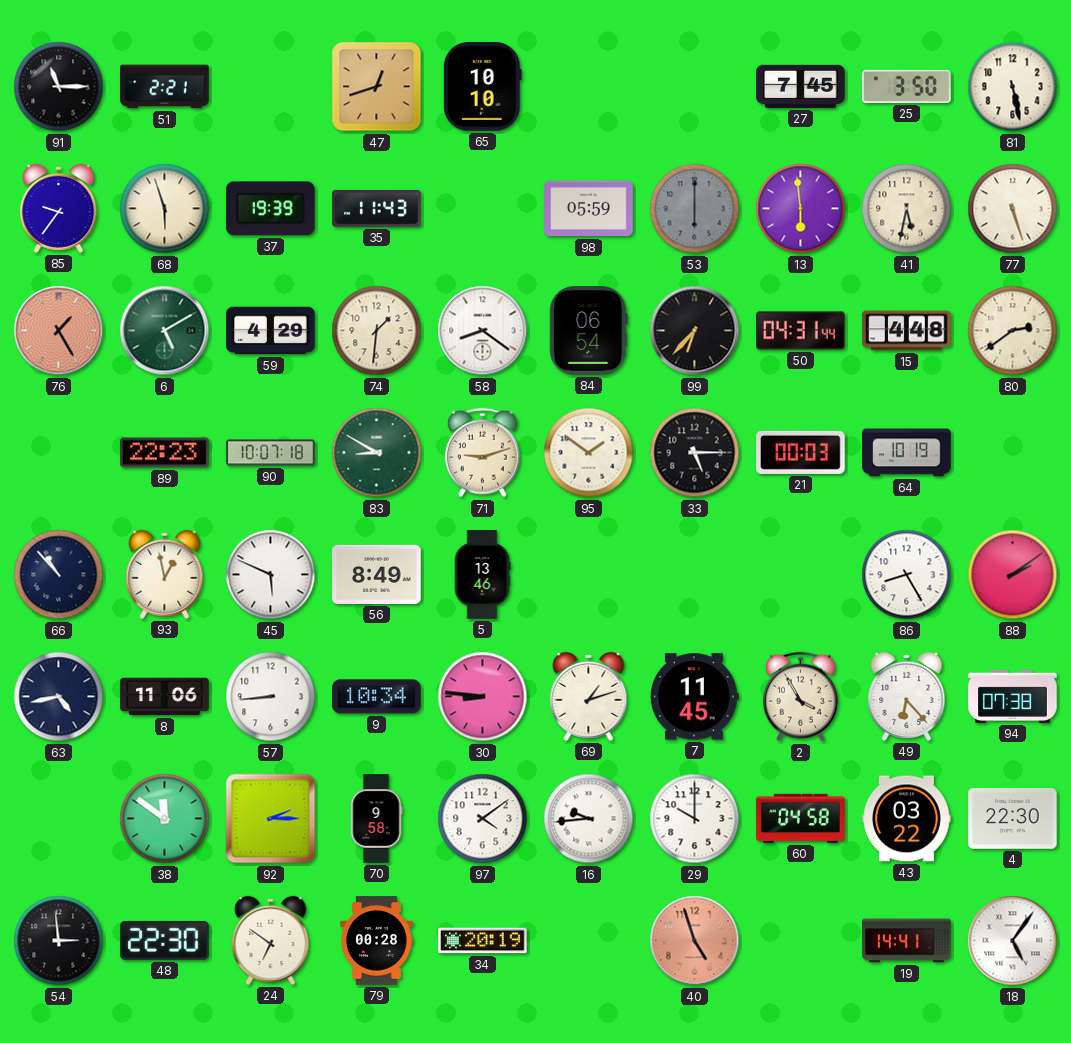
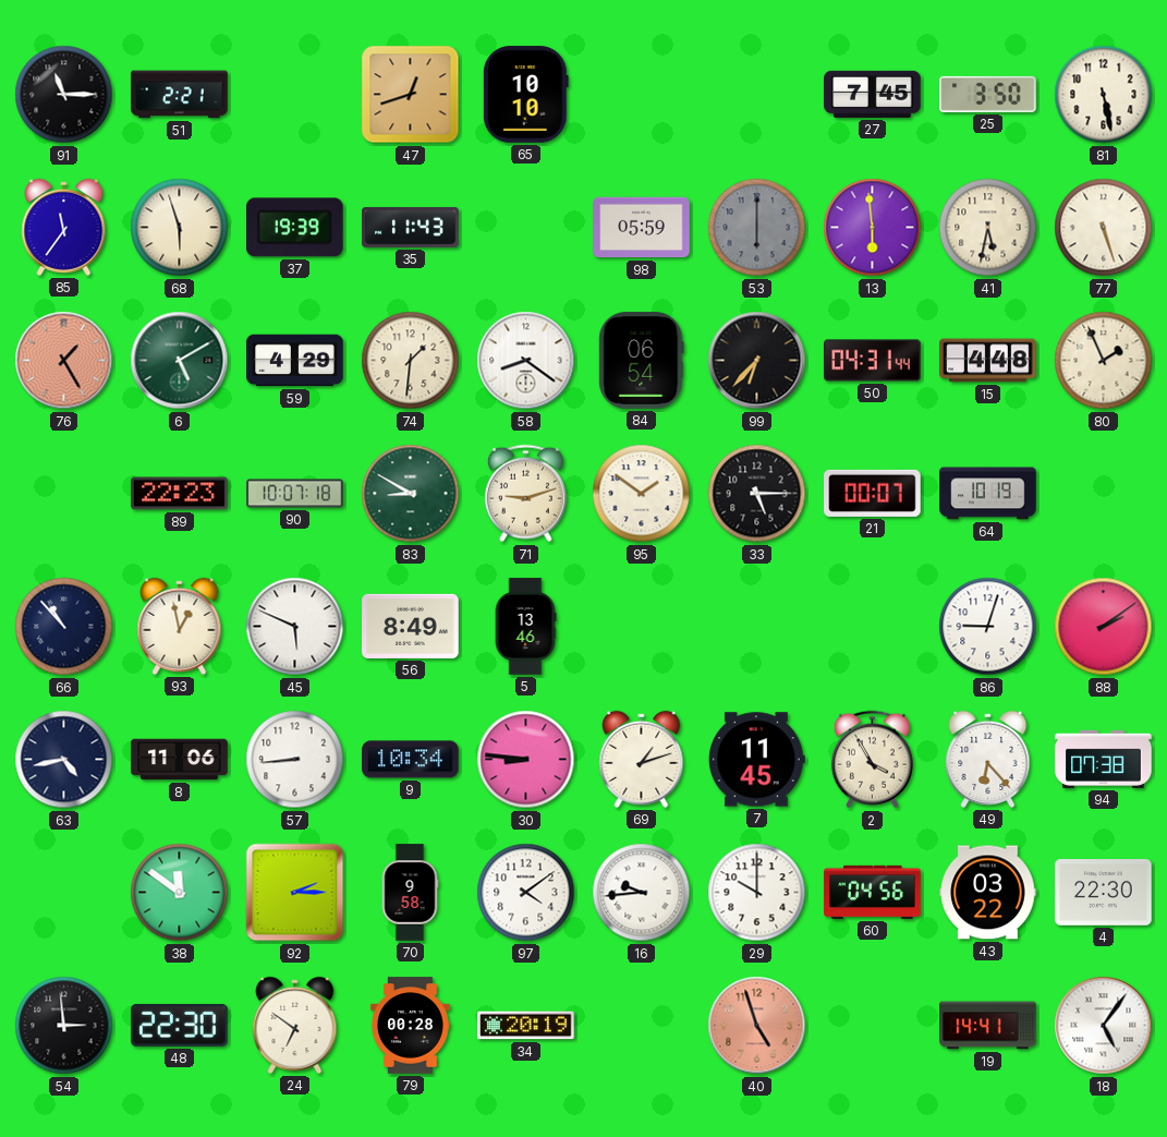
85: 9:36 -> 11:36 (64, 227)
80: 2:39 -> 1:56 (1104, 361)
21: 00:03 -> 00:07 (873, 493)
86: 8:25 -> 9:03 (988, 627)
60: 04:58 -> 04:56 (873, 892)
